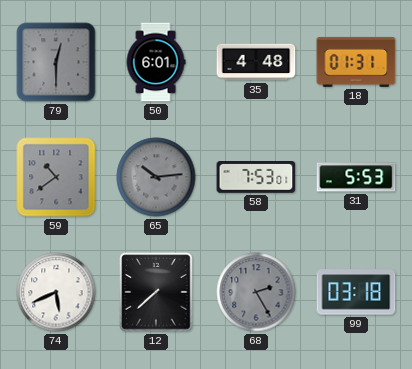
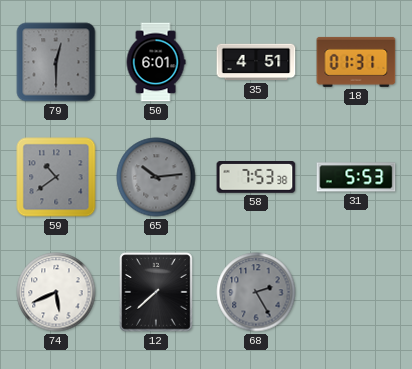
35: 4:48 -> 4:51 (256, 62)
58: 7:53:01 -> 7:53:38 (256, 178)
99: 03:18 -> none (356, 292)
